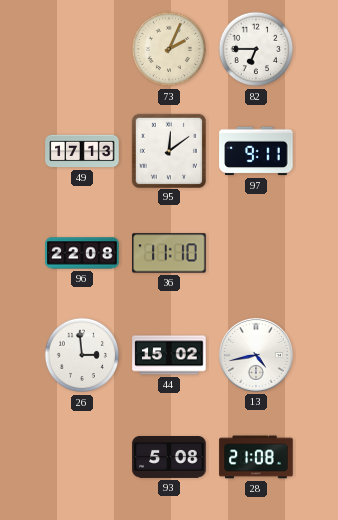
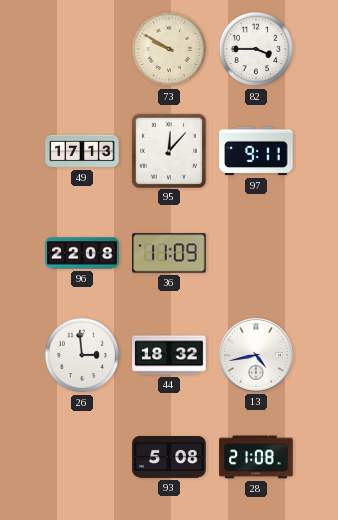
73: 2:04 -> 9:50 (169, 49)
82: 6:45 -> 3:45 (256, 49)
95: 12:09 -> 12:07 (168, 150)
36: 11:10 -> 11:09 (169, 253)
44: 15:02 -> 18:32 (169, 355)
